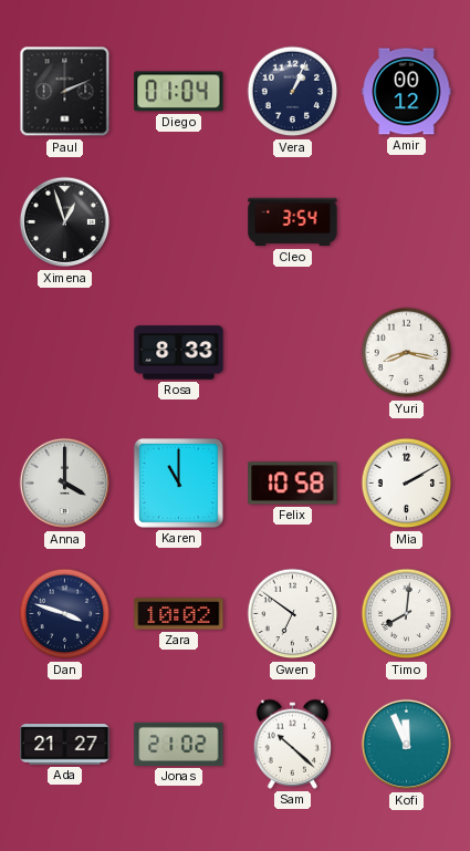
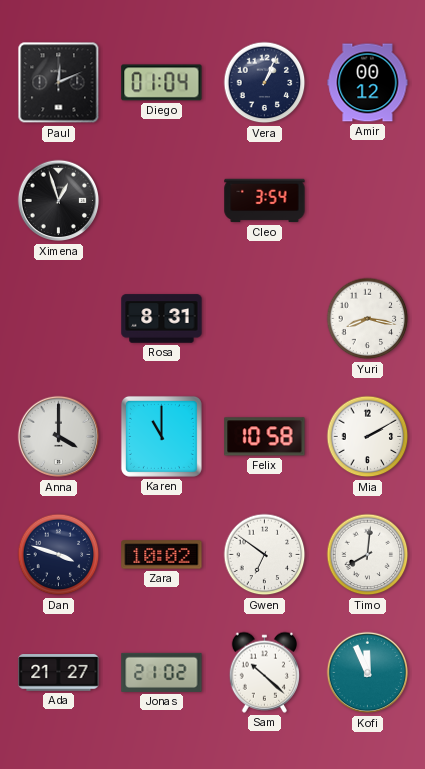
Paul: 2:11 -> 12:11 (59, 83)
Rosa: 8:33 -> 8:31 (162, 319)
